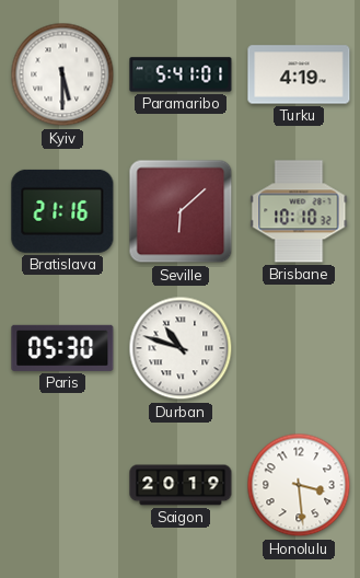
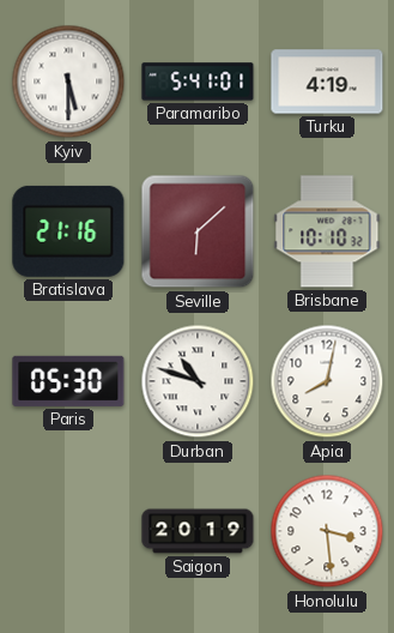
Apia: none -> 8:02 (327, 381)
